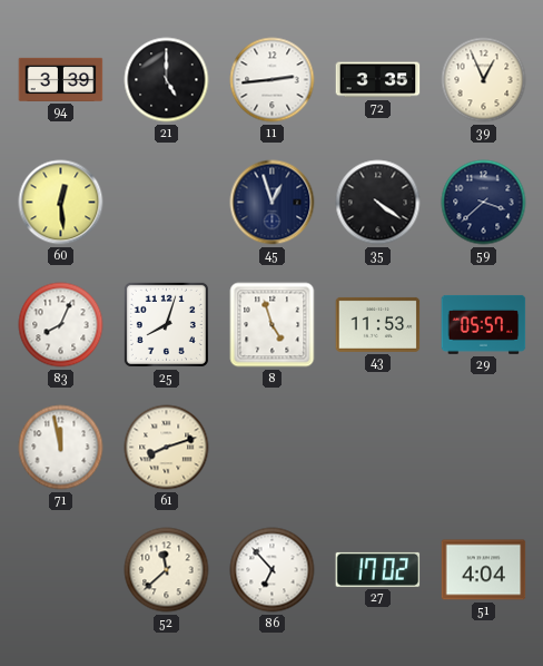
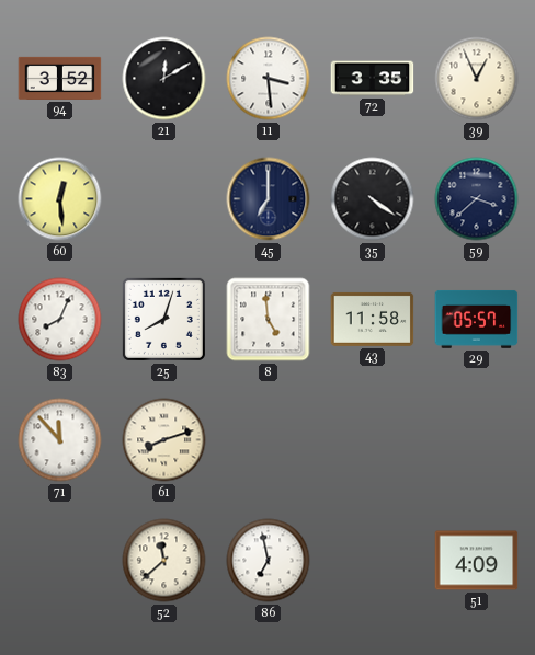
94: 3:39 -> 3:52 (60, 78)
21: 5:00 -> 12:10 (164, 79)
11: 2:44 -> 3:29 (269, 79)
45: 12:57 -> 7:00 (269, 199)
8: 4:57 -> 4:59 (269, 320)
43: 11:53 -> 11:58 (373, 319)
71: 11:58 -> 11:53 (60, 440)
86: 6:53 -> 6:58 (269, 561)
27: 17:02 -> none (378, 569)
51: 4:04 -> 4:09 (477, 561)
